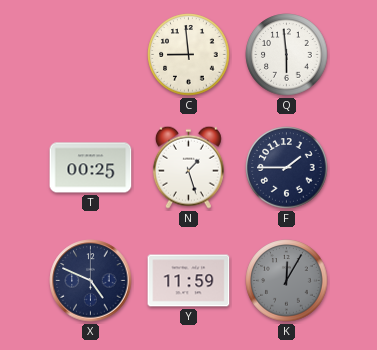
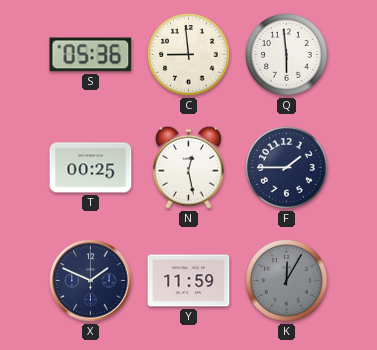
S: none -> 05:36 (91, 55)
N: 1:27 -> 12:28 (188, 167)
X: 4:49 -> 1:49 (91, 281)
